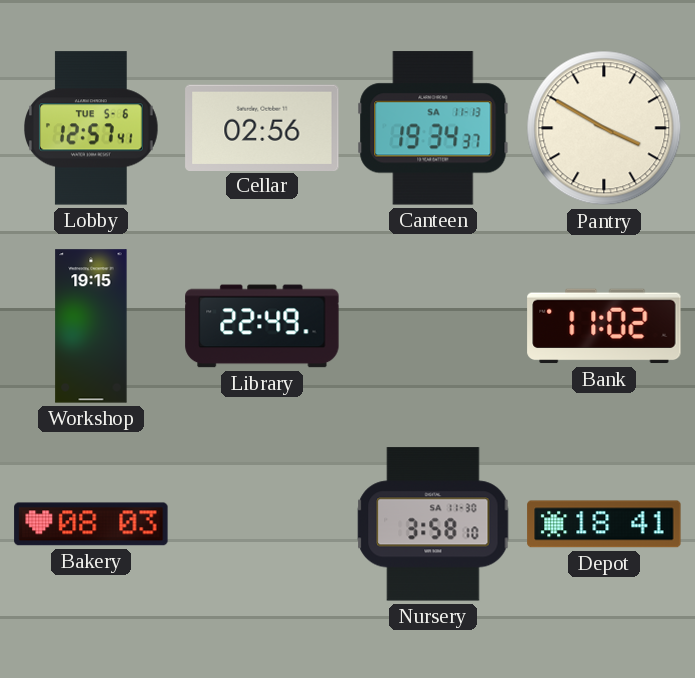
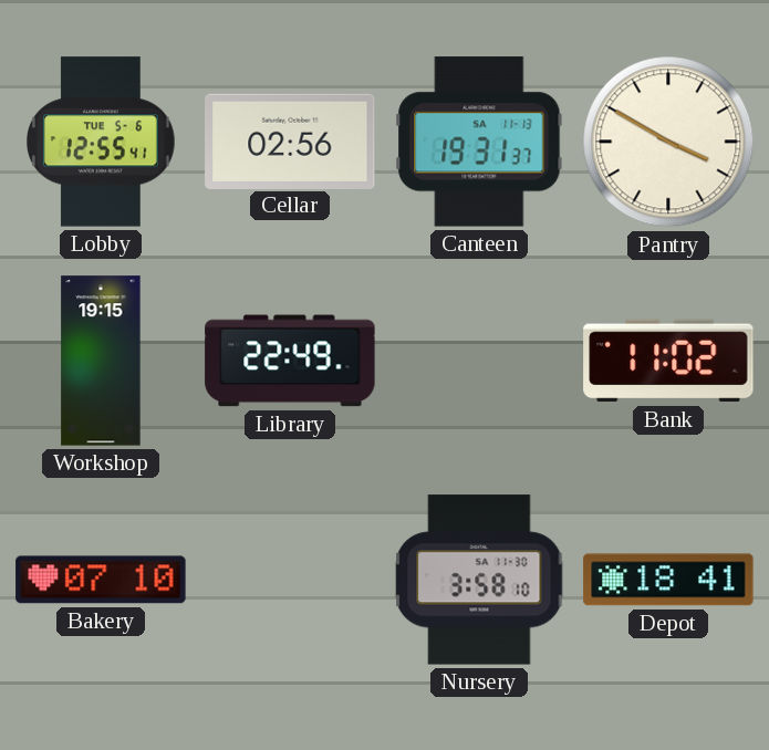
Lobby: 12:57 -> 12:55 (102, 142)
Canteen: 19:34 -> 19:31 (479, 142)
Bakery: 08:03 -> 07:10 (101, 580)
